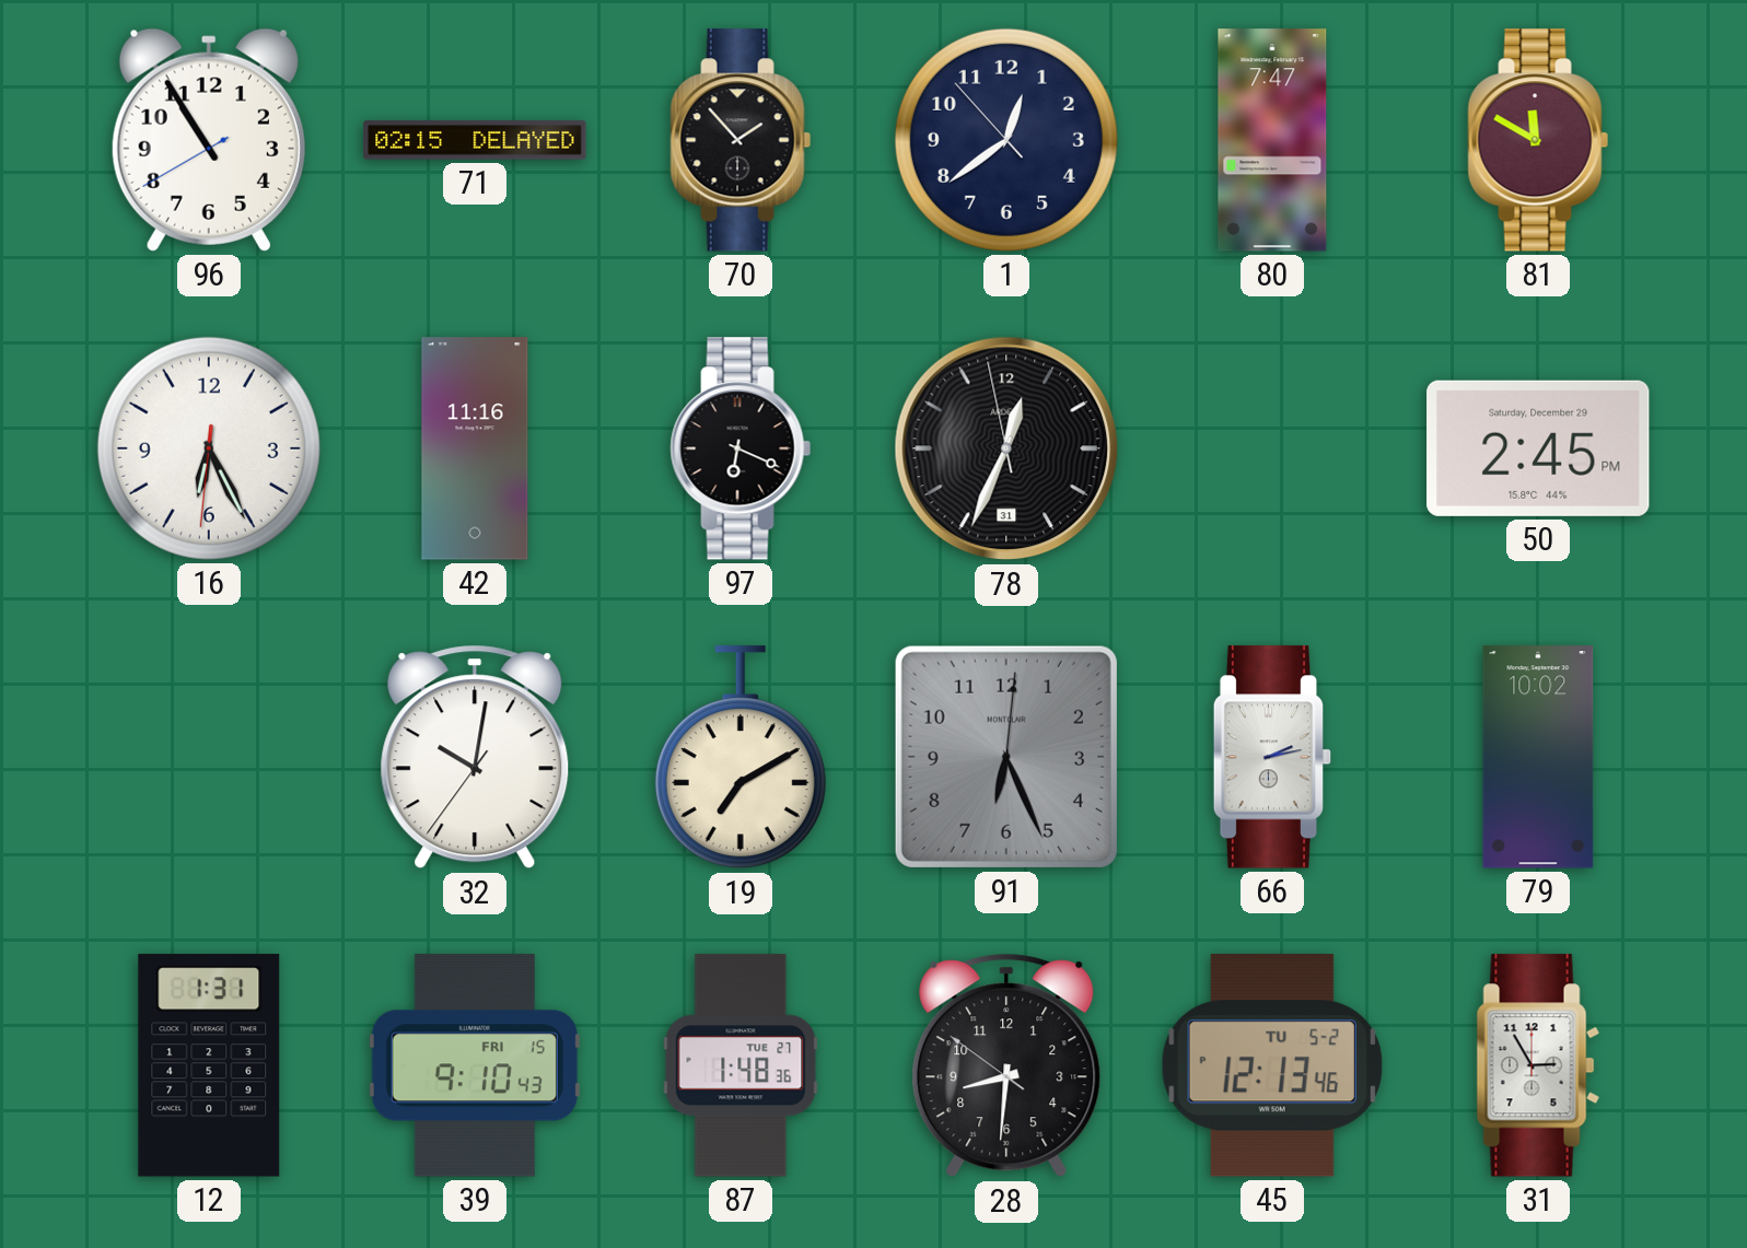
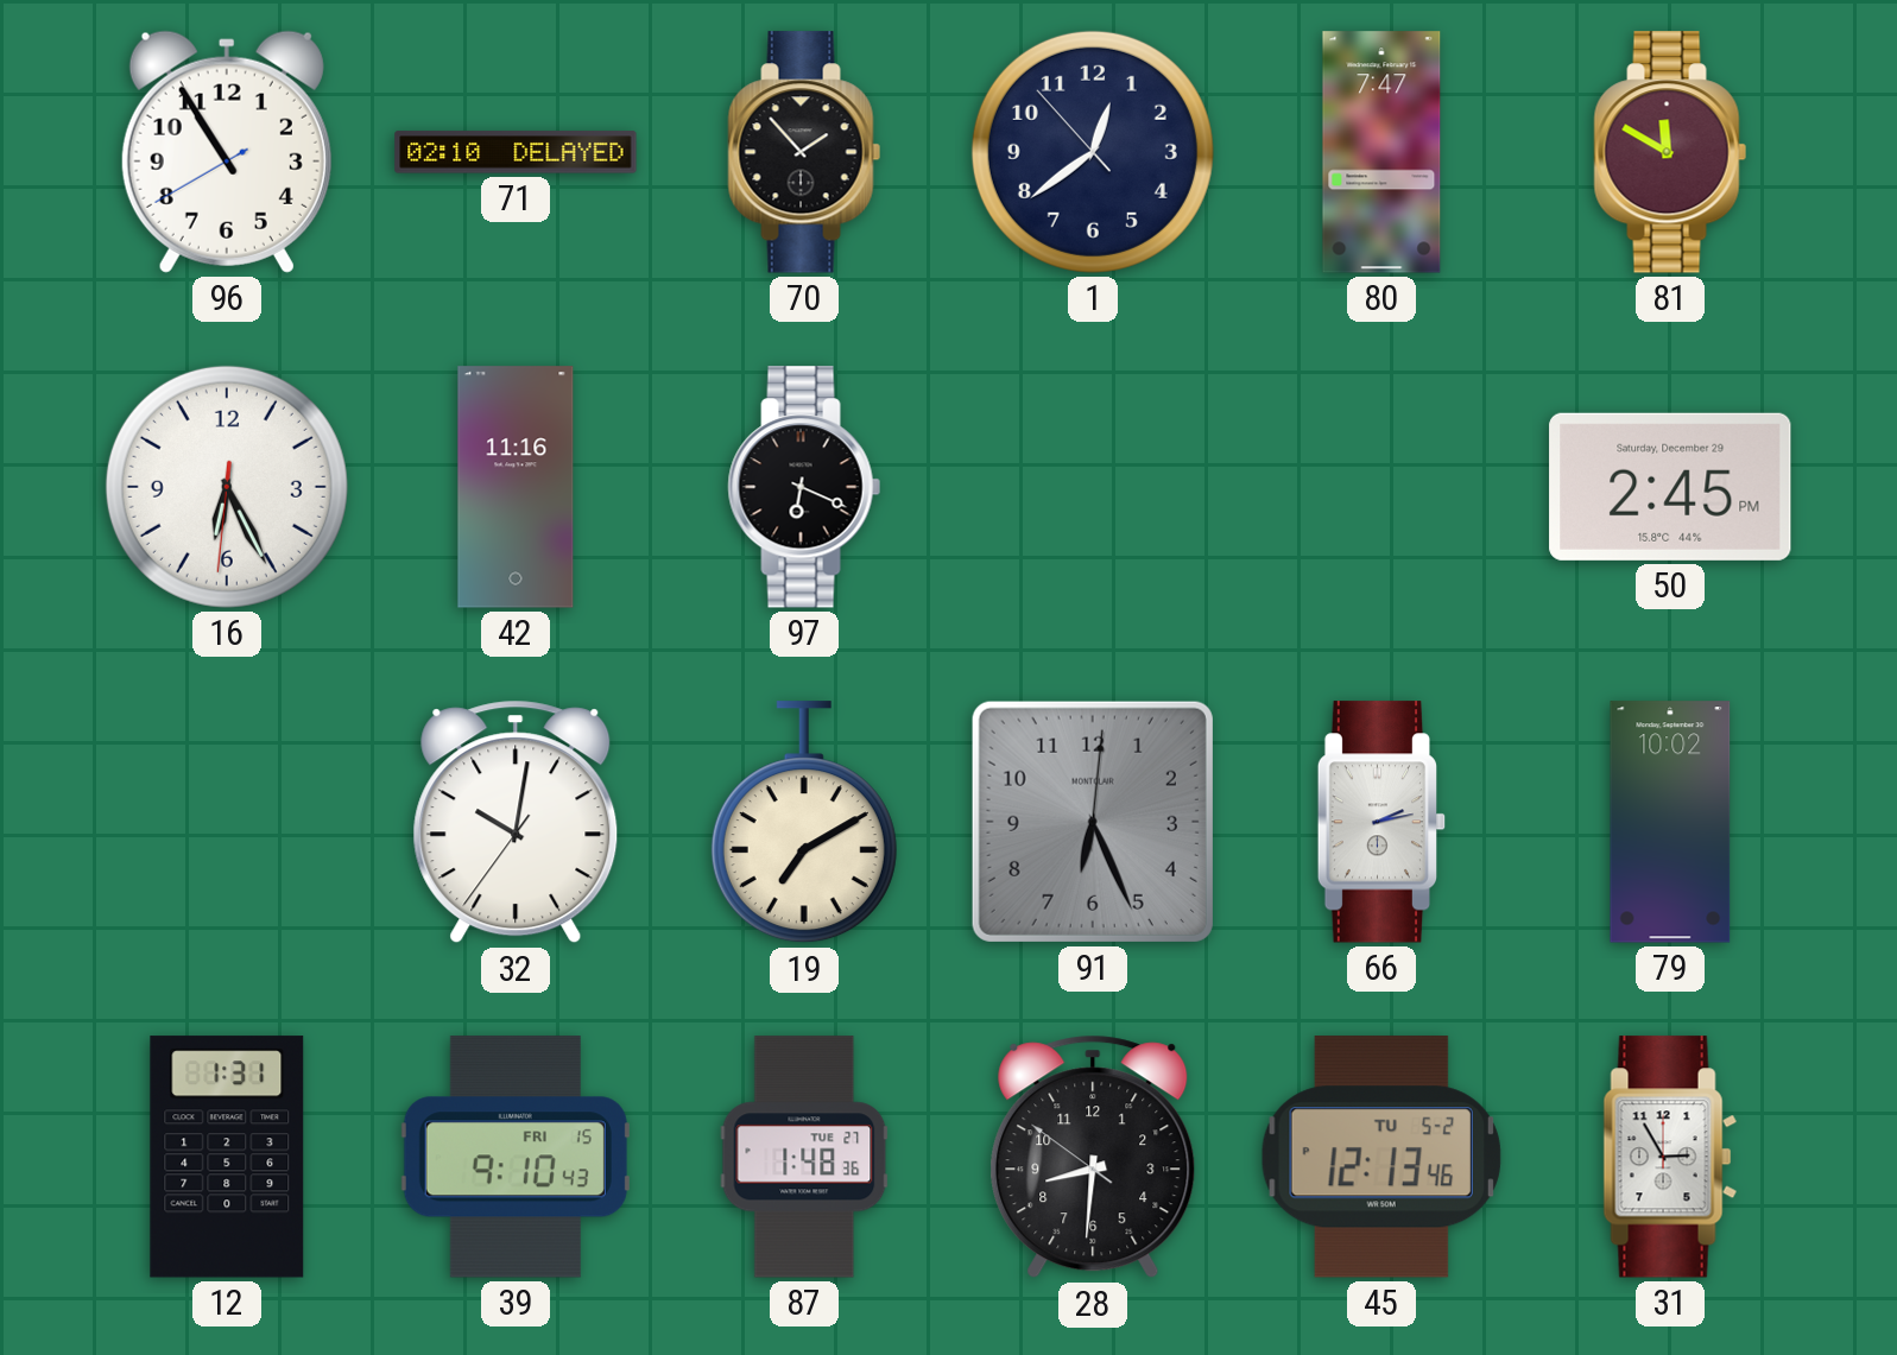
71: 02:15 -> 02:10 (516, 152)
78: 12:33 -> none (1006, 448)
